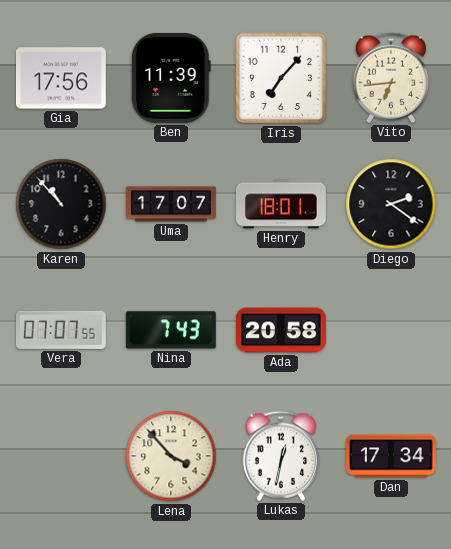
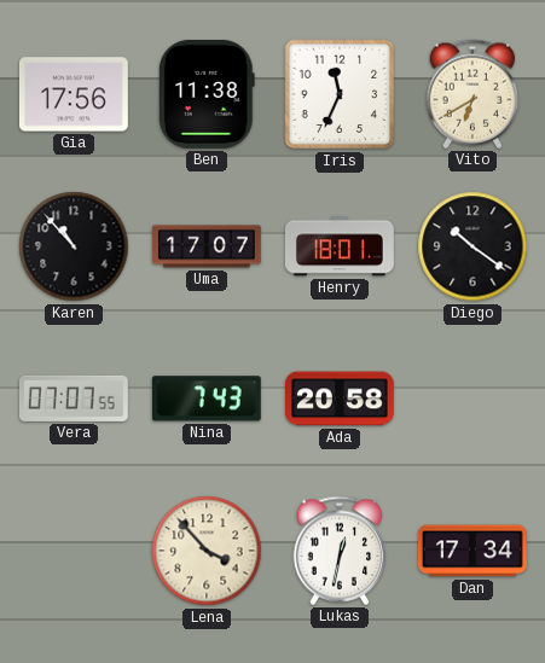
Ben: 11:39 -> 11:38 (207, 94)
Iris: 7:07 -> 11:34 (340, 94)
Vito: 6:44 -> 6:40 (472, 94)
Diego: 2:21 -> 10:21 (472, 246)
